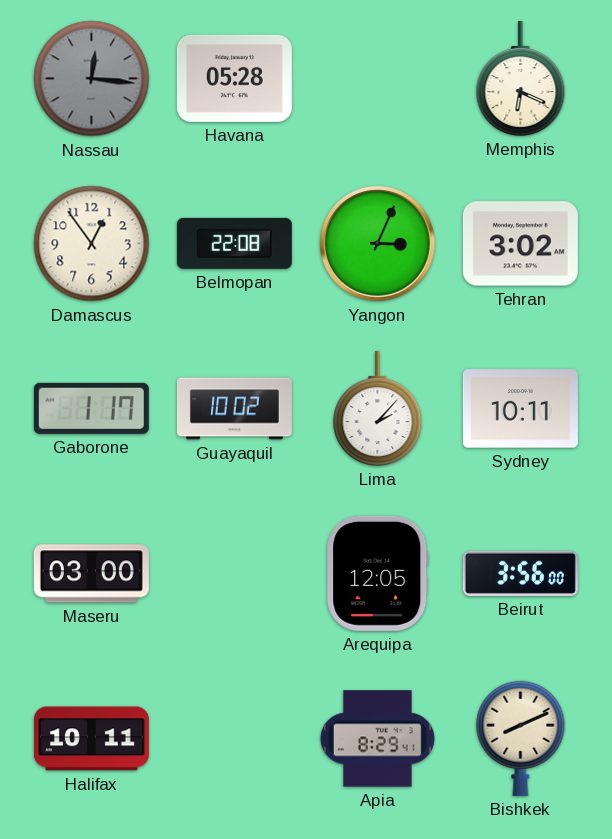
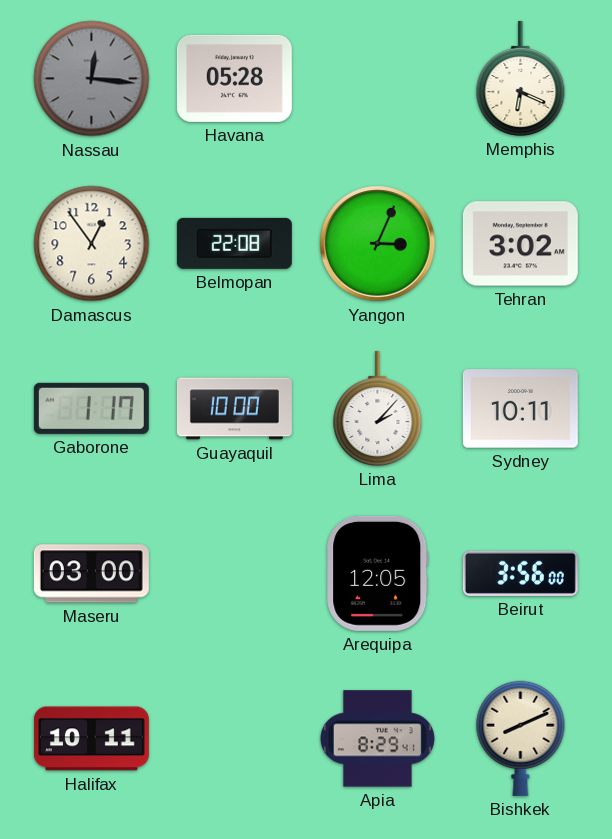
Guayaquil: 10:02 -> 10:00 (234, 409)
